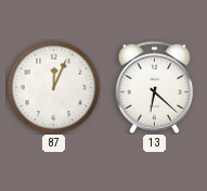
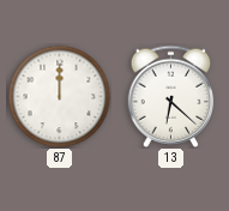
87: 12:04 -> 12:00 (59, 96)
